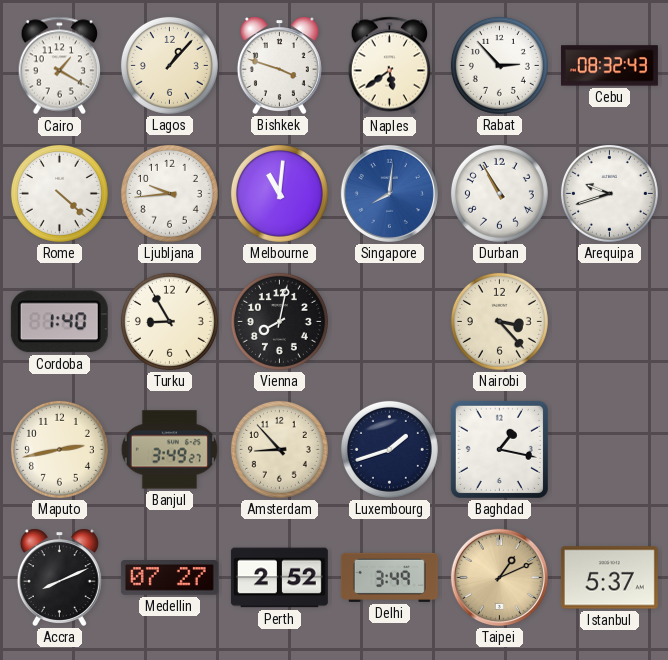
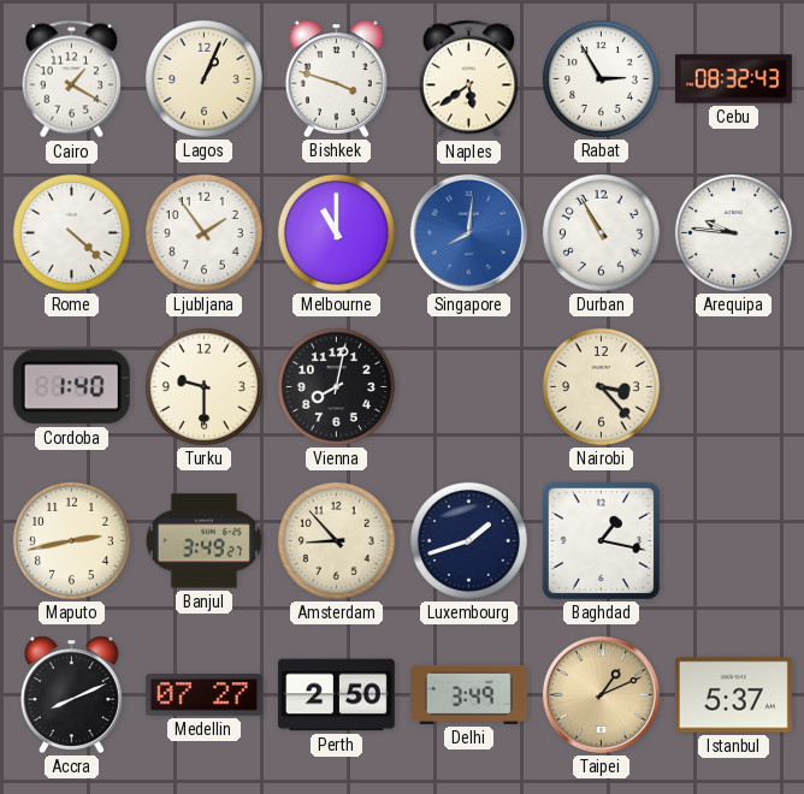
Lagos: 1:07 -> 1:04 (203, 78)
Rabat: 2:53 -> 2:55 (601, 78)
Ljubljana: 9:44 -> 1:54 (203, 232)
Melbourne: 11:01 -> 11:00 (336, 232)
Arequipa: 9:42 -> 9:46 (733, 232)
Turku: 8:55 -> 9:30 (203, 386)
Perth: 2:52 -> 2:50 (336, 695)
